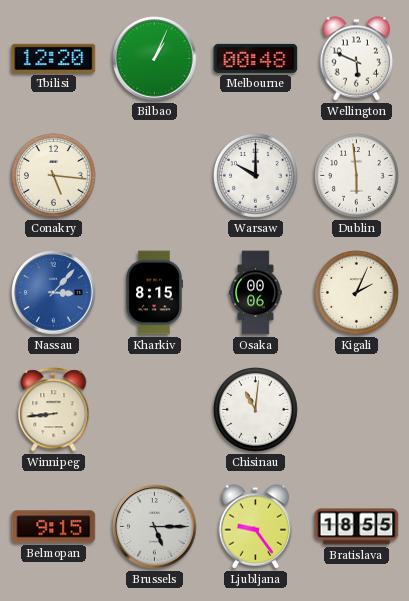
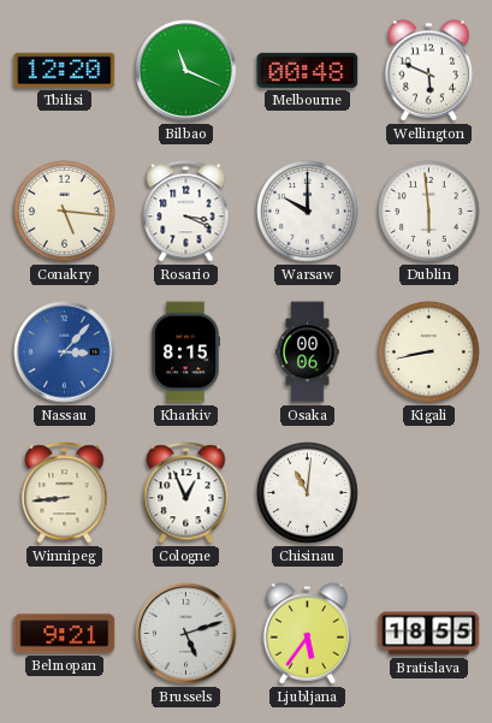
Bilbao: 1:04 -> 11:19 (186, 71)
Rosario: none -> 3:19 (186, 212)
Kigali: 2:04 -> 8:43 (429, 352)
Cologne: none -> 12:56 (186, 493)
Belmopan: 9:15 -> 9:21 (65, 634)
Brussels: 5:15 -> 5:12 (186, 634)
Ljubljana: 9:24 -> 5:36 (308, 634)
